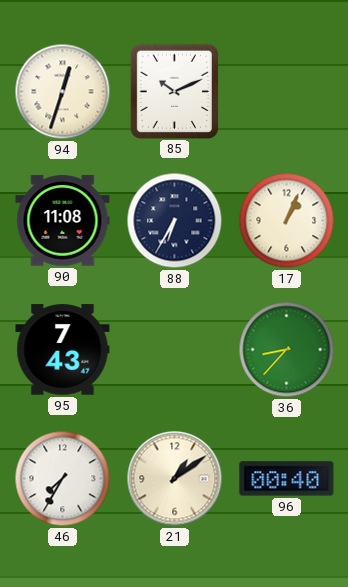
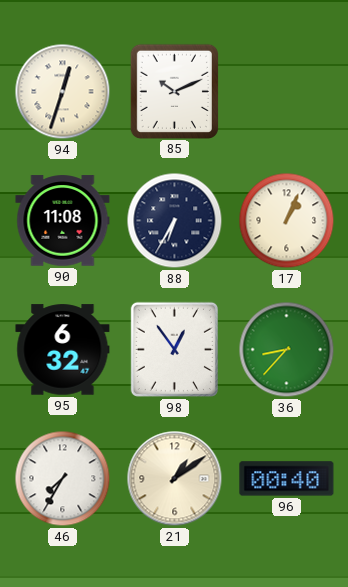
95: 7:43 -> 6:32 (63, 350)
98: none -> 12:54 (174, 349)
